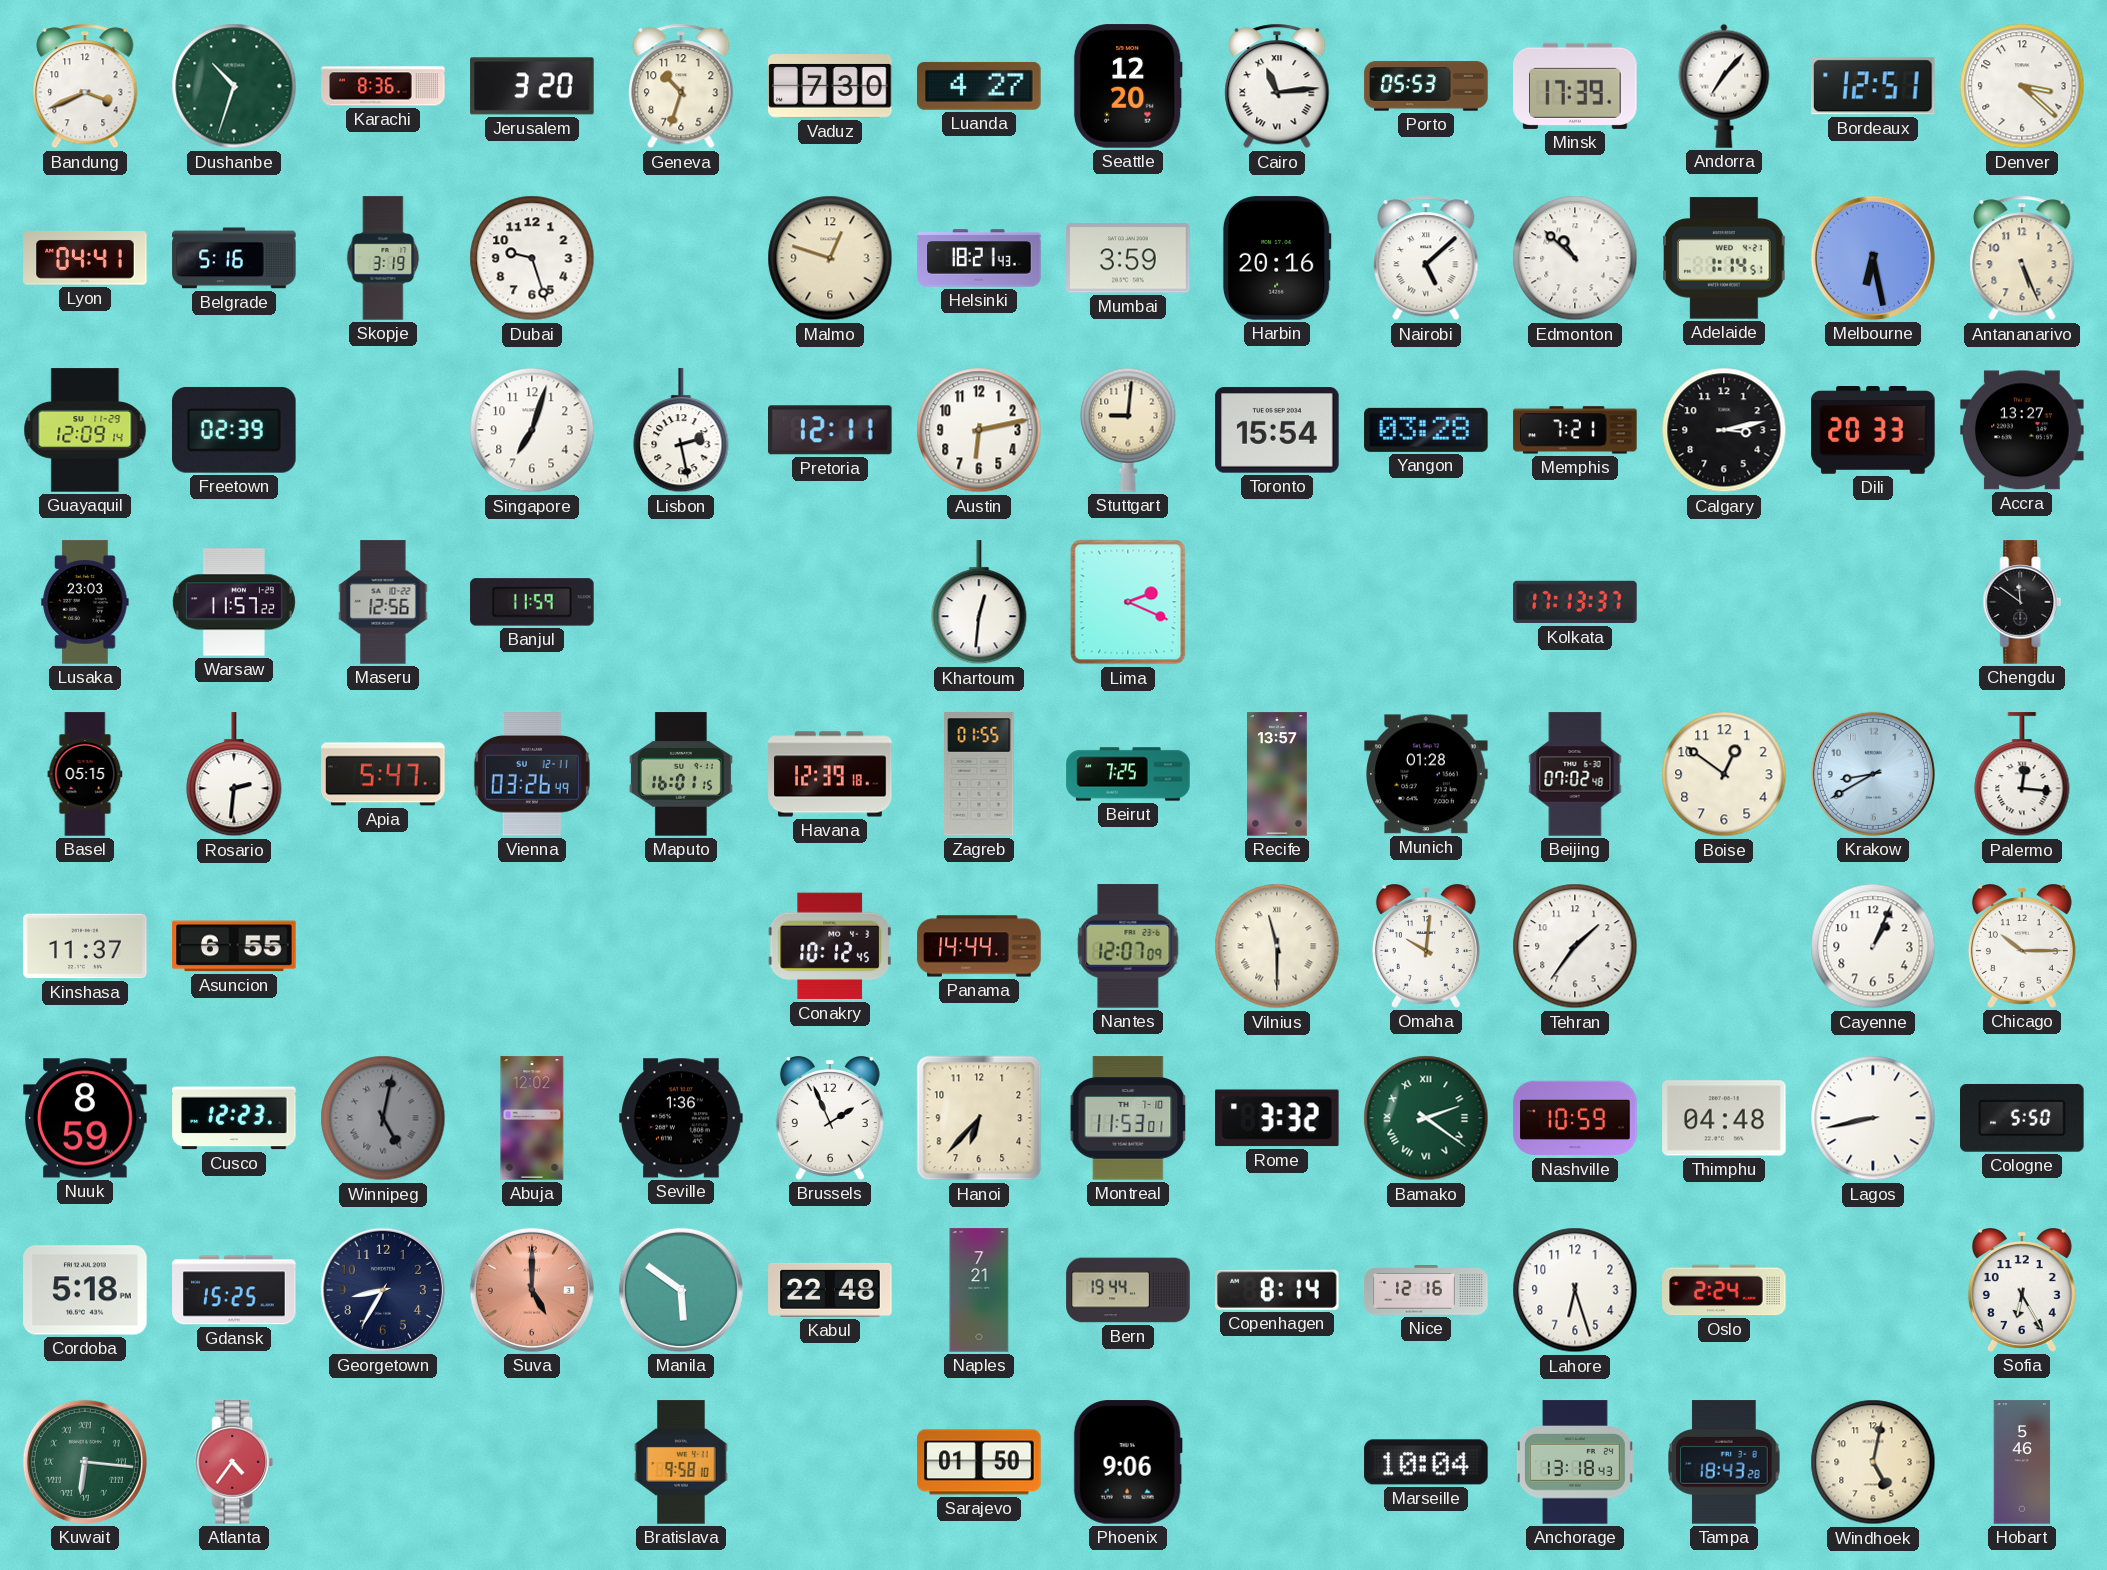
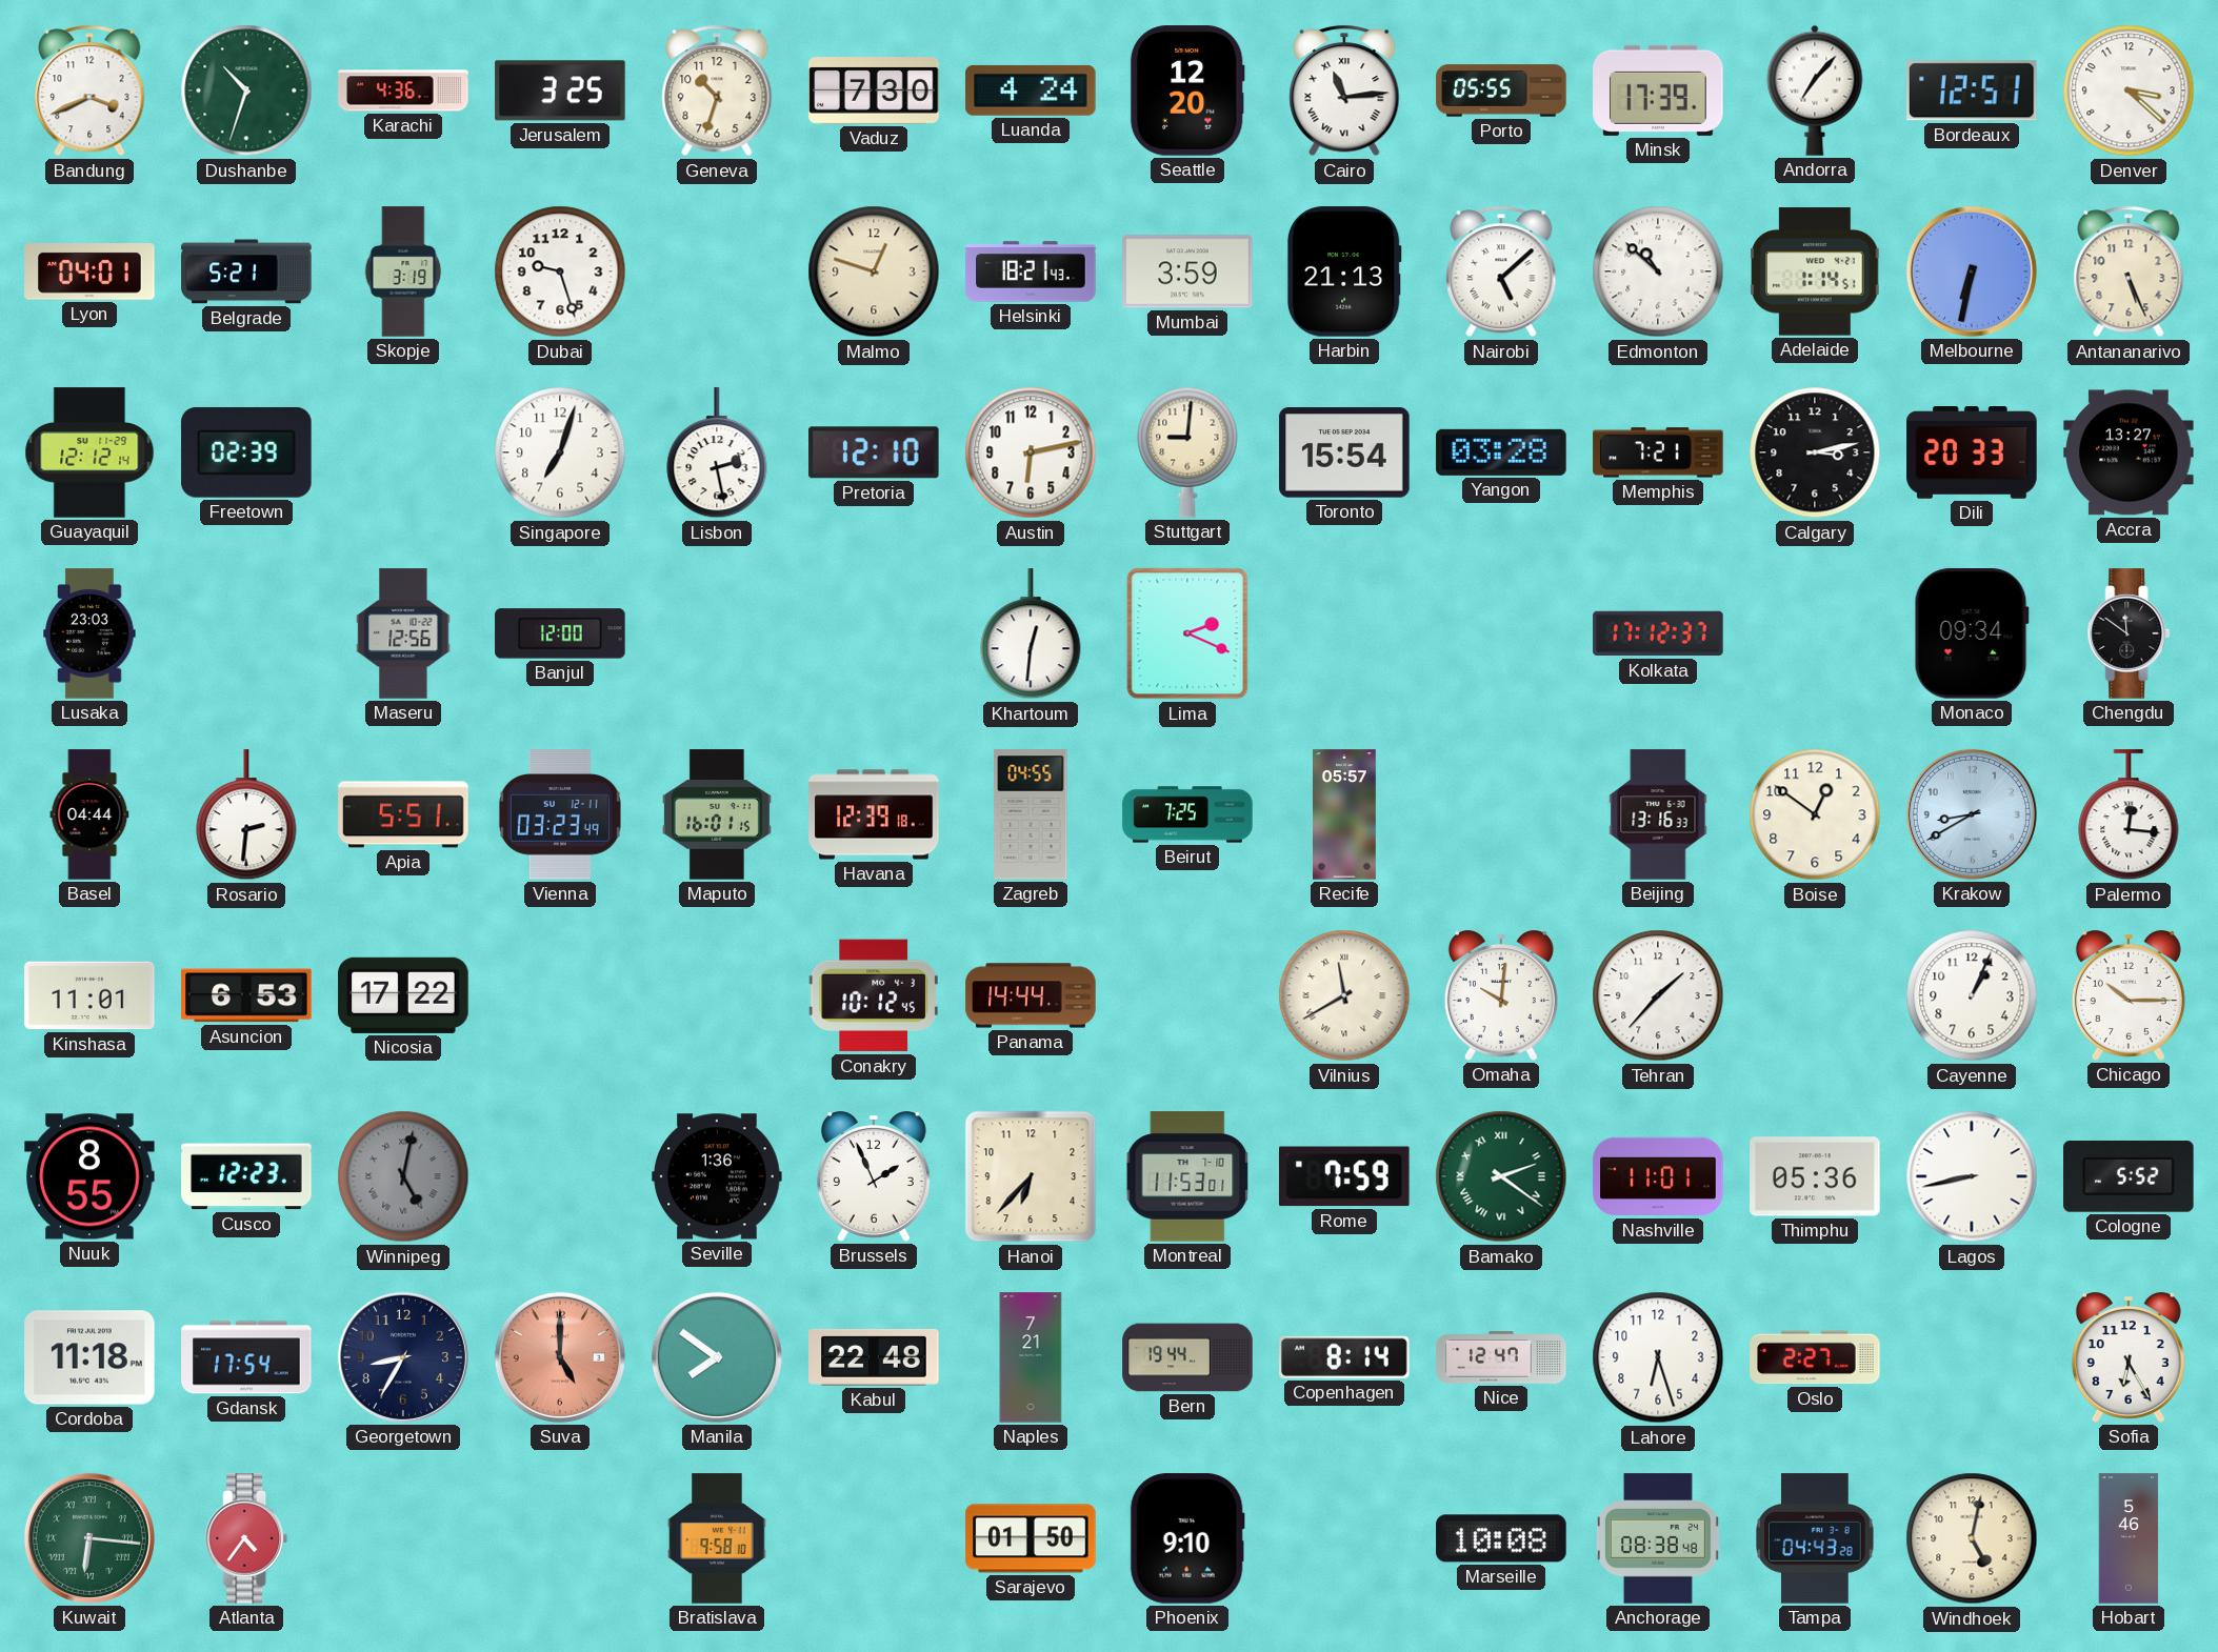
Karachi: 8:36 -> 4:36 (403, 90)
Jerusalem: 3:20 -> 3:25 (560, 90)
Luanda: 4:27 -> 4:24 (1031, 90)
Porto: 05:53 -> 05:55 (1501, 90)
Lyon: 04:41 -> 04:01 (89, 271)
Belgrade: 5:16 -> 5:21 (246, 271)
Harbin: 20:16 -> 21:13 (1344, 271)
Melbourne: 6:28 -> 6:32 (1972, 271)
Guayaquil: 12:09 -> 12:12 (89, 452)
Pretoria: 12:11 -> 12:10 (875, 452)
Warsaw: 11:57 -> none (234, 602)
Banjul: 11:59 -> 12:00 (560, 633)
Kolkata: 17:13 -> 17:12 (1658, 633)
Monaco: none -> 09:34 (1972, 633)
Basel: 05:15 -> 04:44 (89, 814)
Apia: 5:47 -> 5:51 (403, 814)
Vienna: 03:26 -> 03:23 (560, 814)
Zagreb: 01:55 -> 04:55 (1031, 814)
Recife: 13:57 -> 05:57 (1345, 814)
Munich: 01:28 -> none (1426, 774)
Beijing: 07:02 -> 13:16 (1658, 814)
Kinshasa: 11:37 -> 11:01 (89, 995)
Asuncion: 6:55 -> 6:53 (246, 995)
Nicosia: none -> 17:22 (403, 995)
Nantes: 12:07 -> none (1128, 946)
Vilnius: 11:30 -> 11:40 (1344, 995)
Tehran: 1:36 -> 1:37 (1658, 995)
Nuuk: 8:59 -> 8:55 (89, 1176)
Abuja: 12:02 -> none (532, 1118)
Rome: 3:32 -> 7:59 (1345, 1176)
Nashville: 10:59 -> 11:01 (1658, 1176)
Thimphu: 04:48 -> 05:36 (1815, 1176)
Cologne: 5:50 -> 5:52 (2129, 1176)
Cordoba: 5:18 -> 11:18 (89, 1357)
Gdansk: 15:25 -> 17:54 (246, 1357)
Manila: 5:51 -> 7:51 (717, 1357)
Nice: 12:16 -> 12:47 (1501, 1357)
Oslo: 2:24 -> 2:27 (1815, 1357)
Phoenix: 9:06 -> 9:10 (1187, 1538)
Marseille: 10:04 -> 10:08 (1501, 1538)
Anchorage: 13:18 -> 08:38 (1659, 1538)
Tampa: 18:43 -> 04:43 (1815, 1538)
